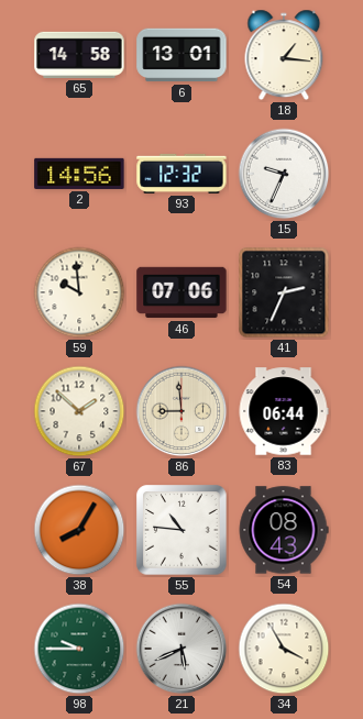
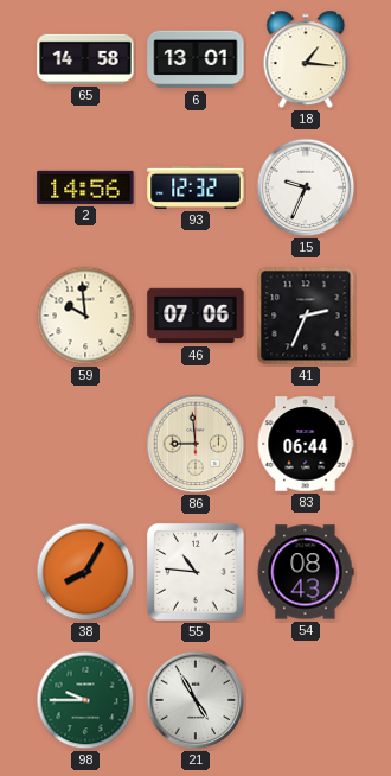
67: 1:52 -> none (79, 411)
21: 5:41 -> 4:55 (195, 700)
34: 3:55 -> none (284, 649)
